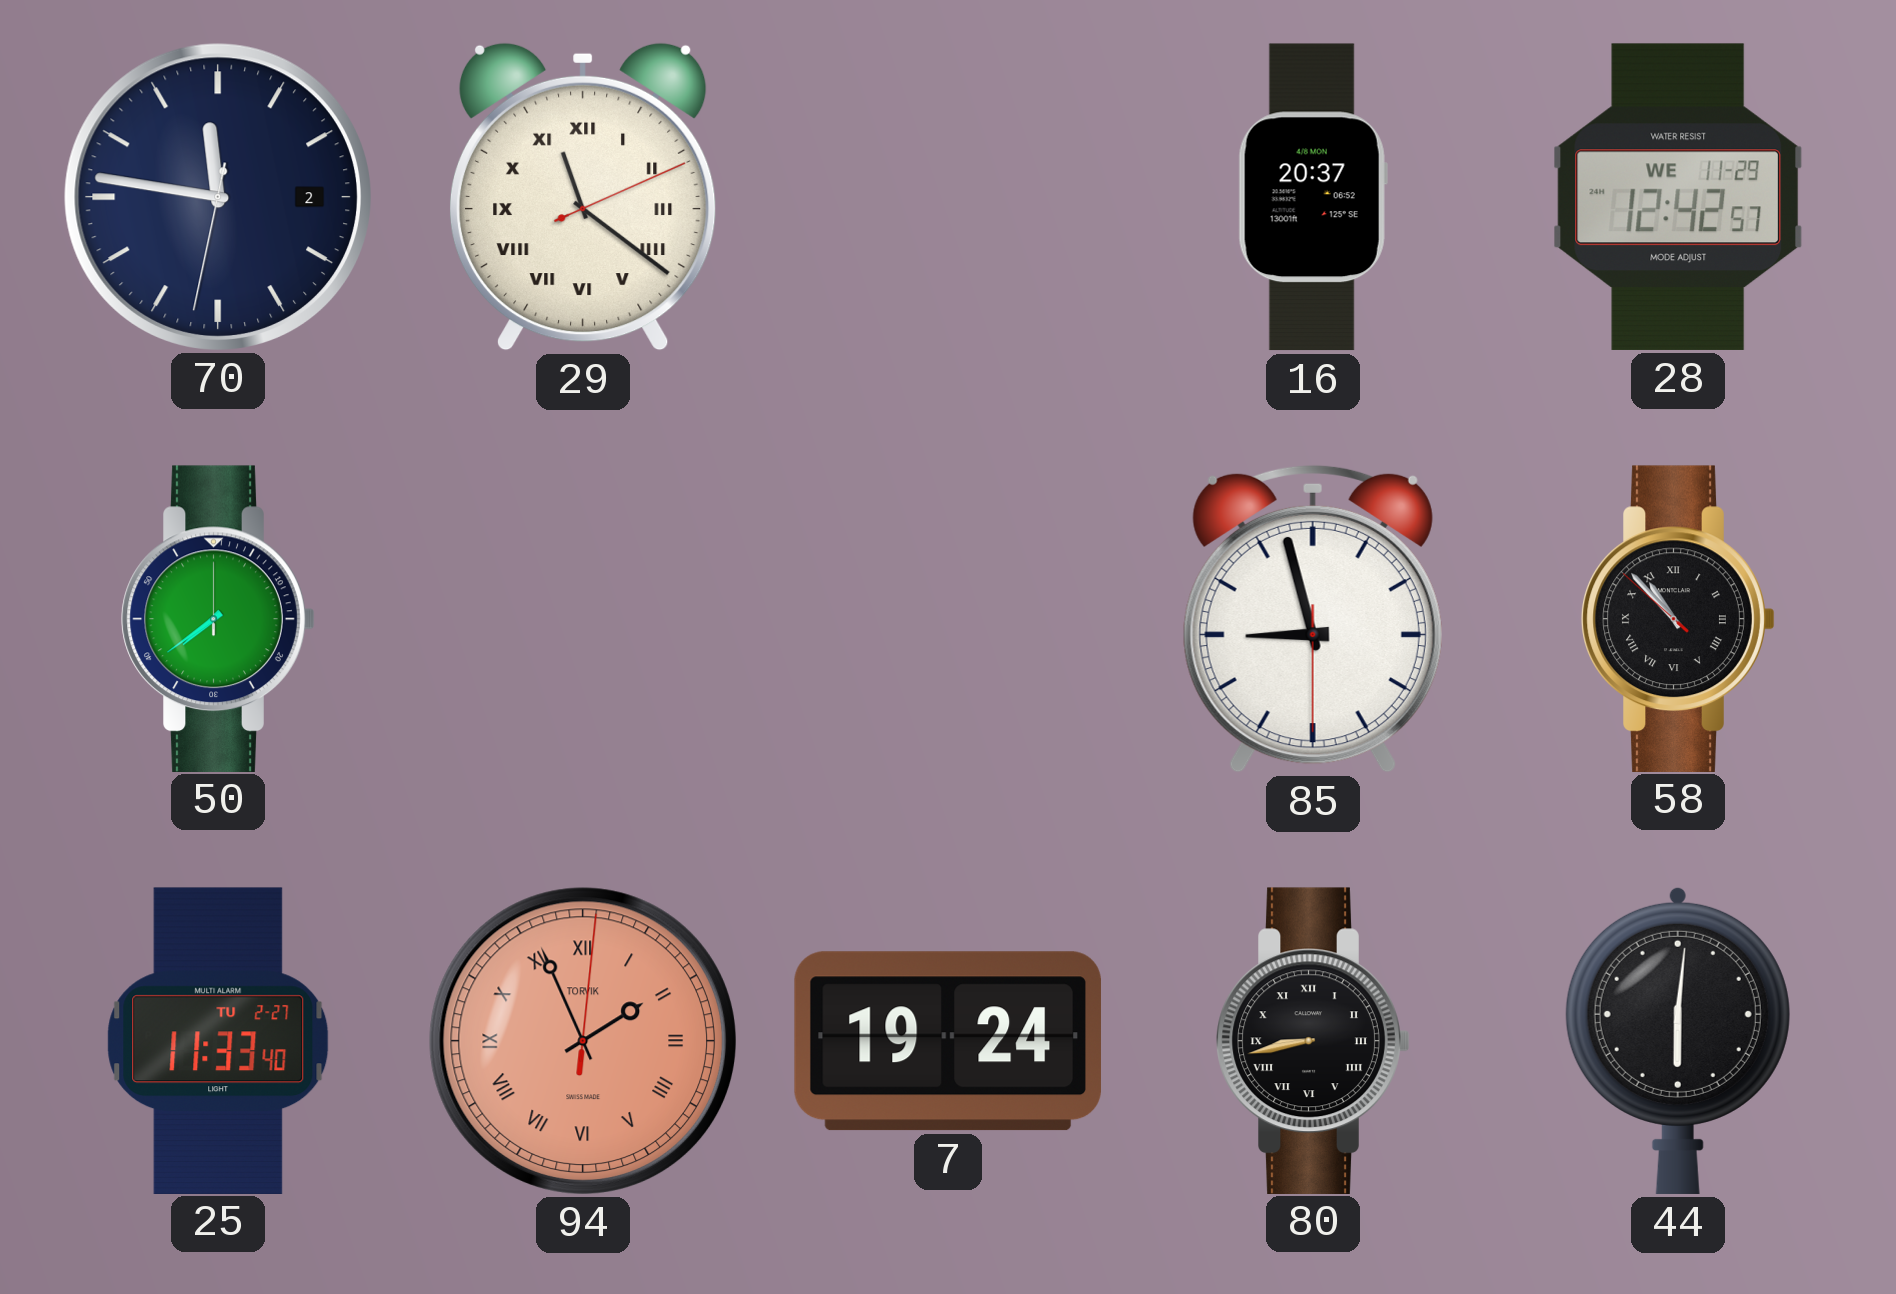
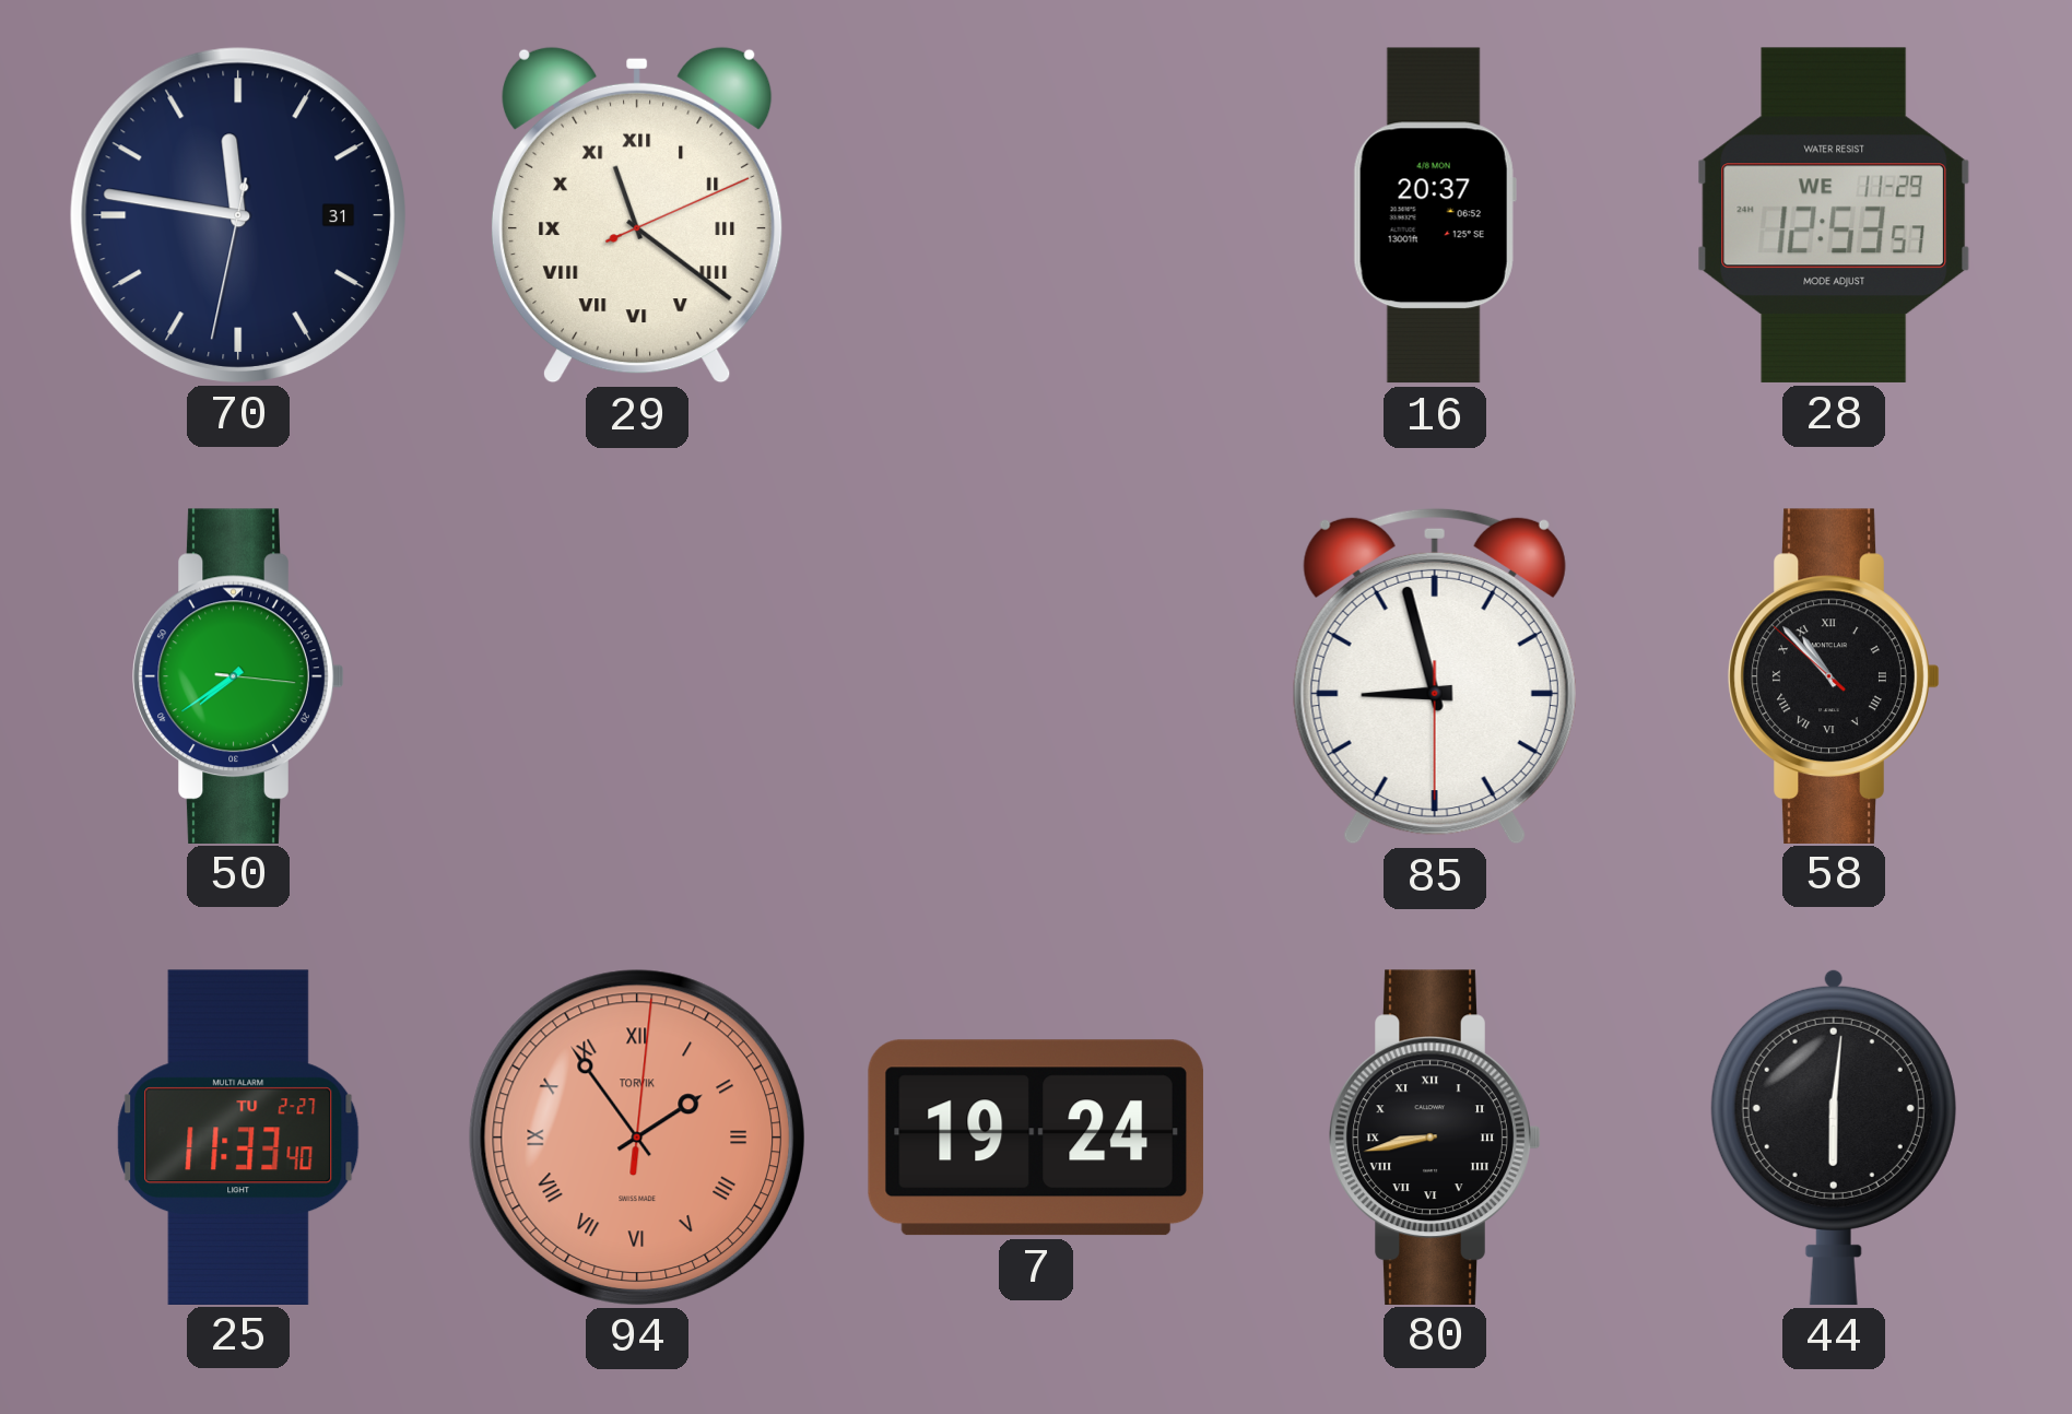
70 date: 2 -> 31 (238, 215)
28: 12:42 -> 12:53 (1833, 215)
50: 7:39:00 -> 7:39:16 (238, 675)
94: 1:56 -> 1:54 (637, 1138)
